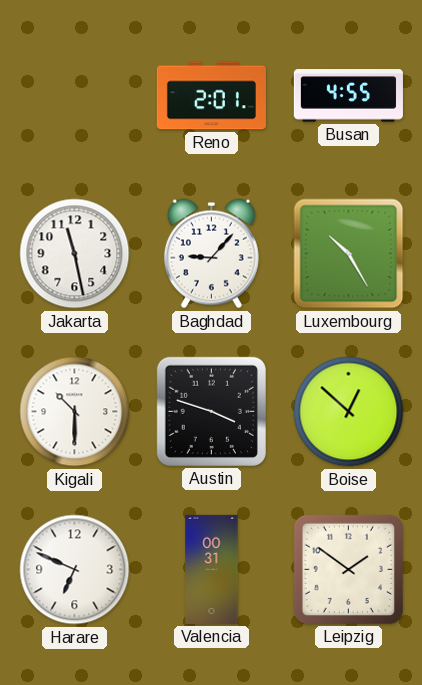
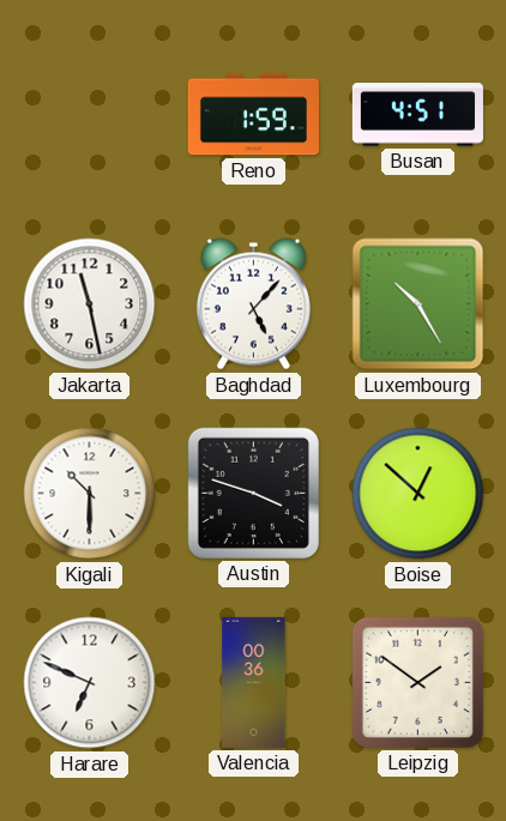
Reno: 2:01 -> 1:59 (253, 115)
Busan: 4:55 -> 4:51 (417, 115)
Baghdad: 9:07 -> 5:07 (253, 304)
Valencia: 00:31 -> 00:36 (254, 682)
